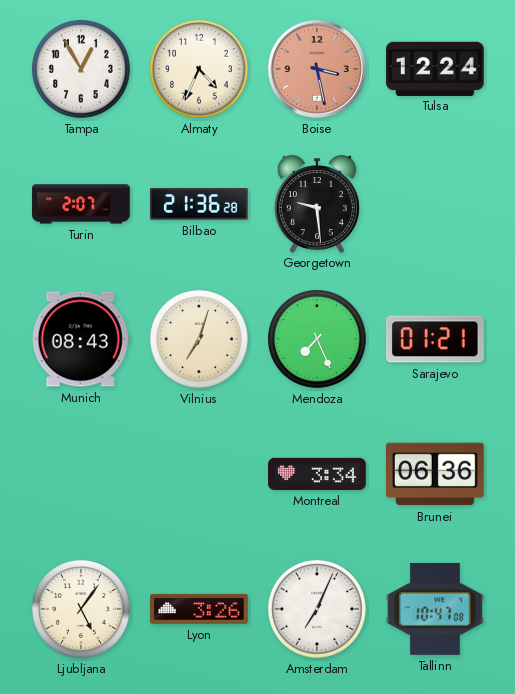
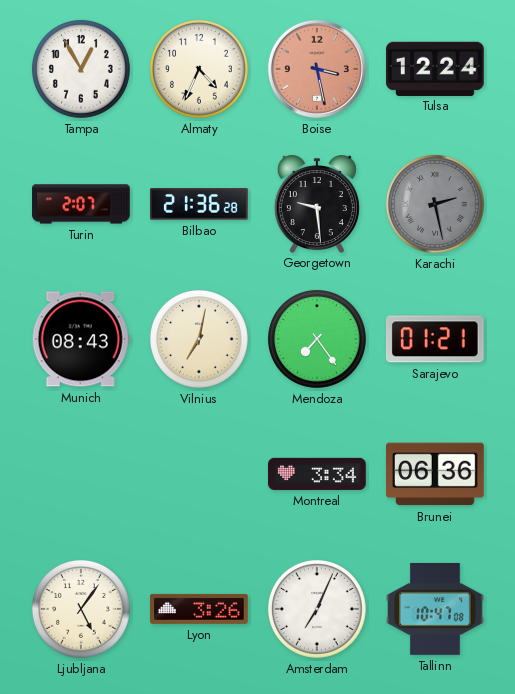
Karachi: none -> 2:28 (435, 204)
Vilnius: 7:03 -> 7:02 (199, 339)
Mendoza: 7:26 -> 7:24 (317, 339)
